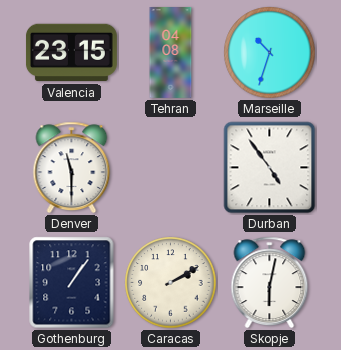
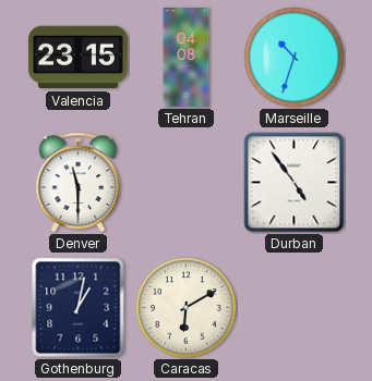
Gothenburg: 1:06 -> 1:02 (79, 308)
Caracas: 2:10 -> 6:10 (187, 308)
Skopje: 6:02 -> none (270, 283)
